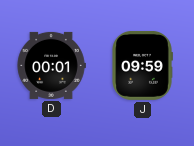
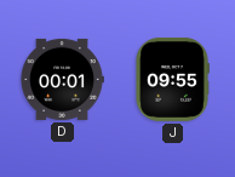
J: 09:59 -> 09:55 (172, 79)
